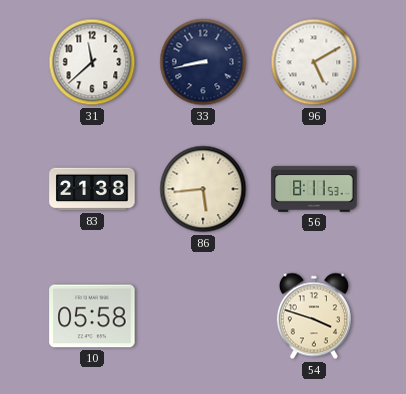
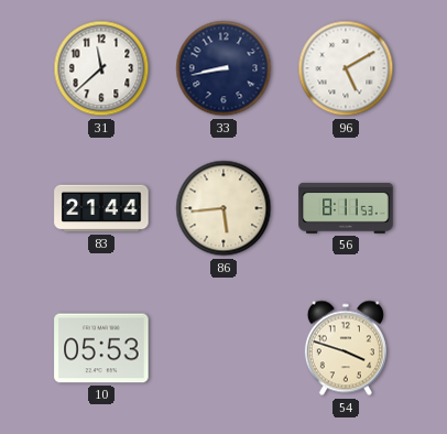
83: 21:38 -> 21:44 (101, 208)
10: 05:58 -> 05:53 (101, 348)
